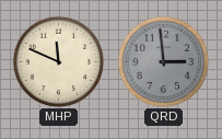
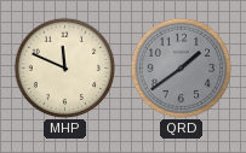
QRD: 2:59 -> 1:39 (181, 67)
